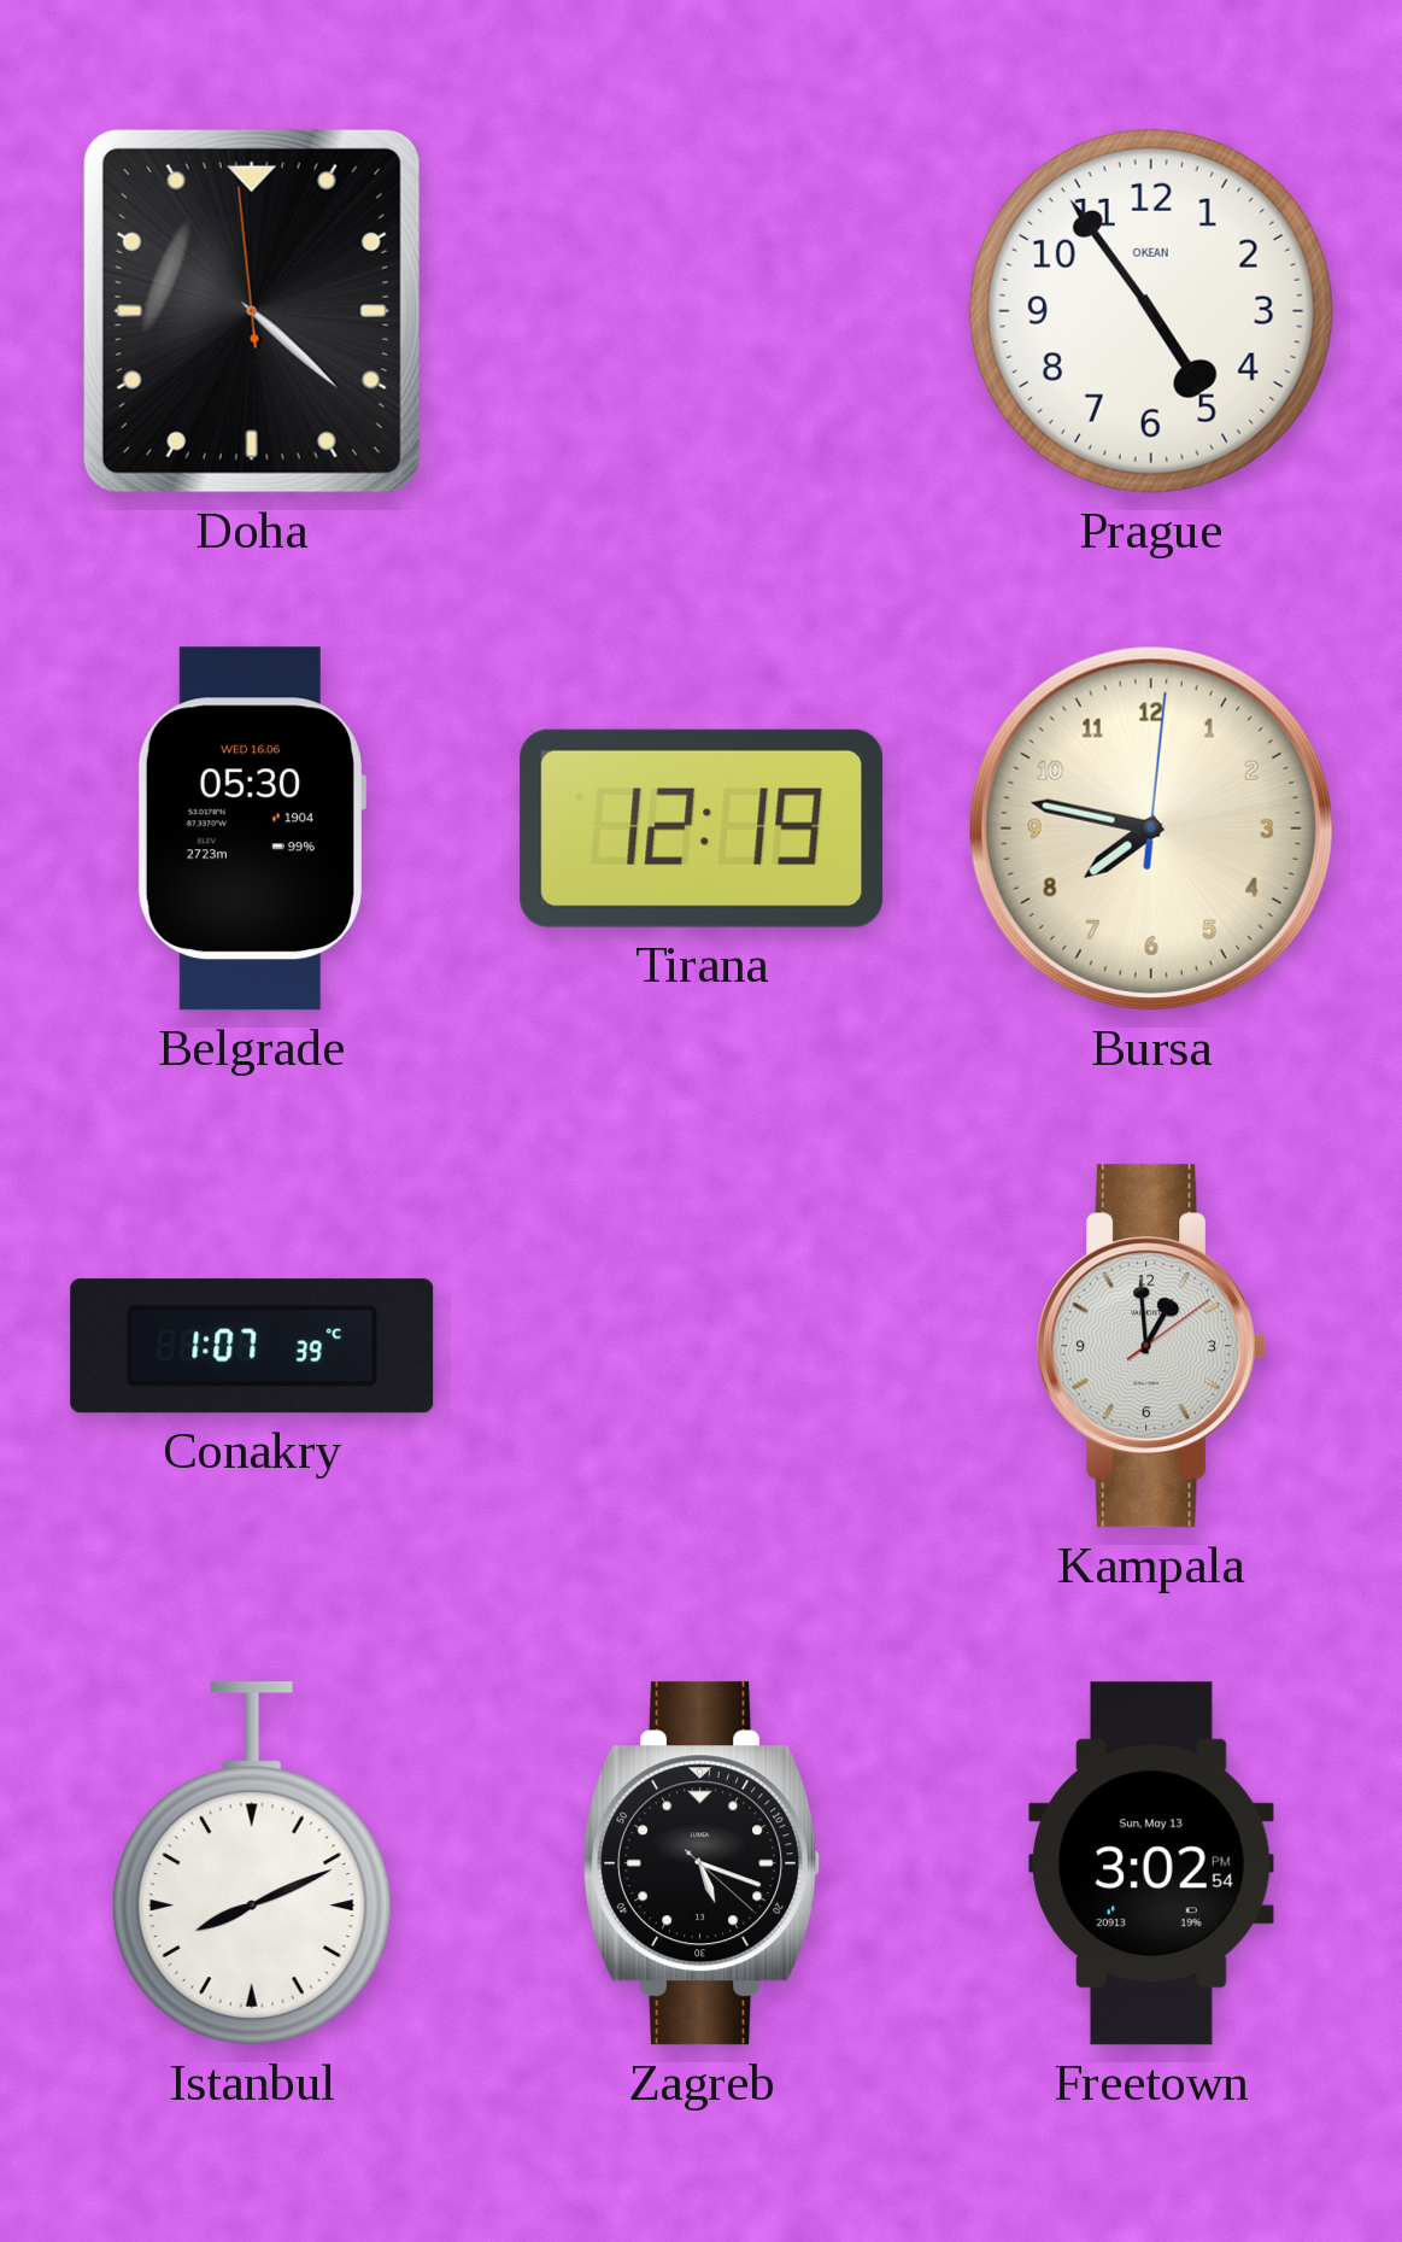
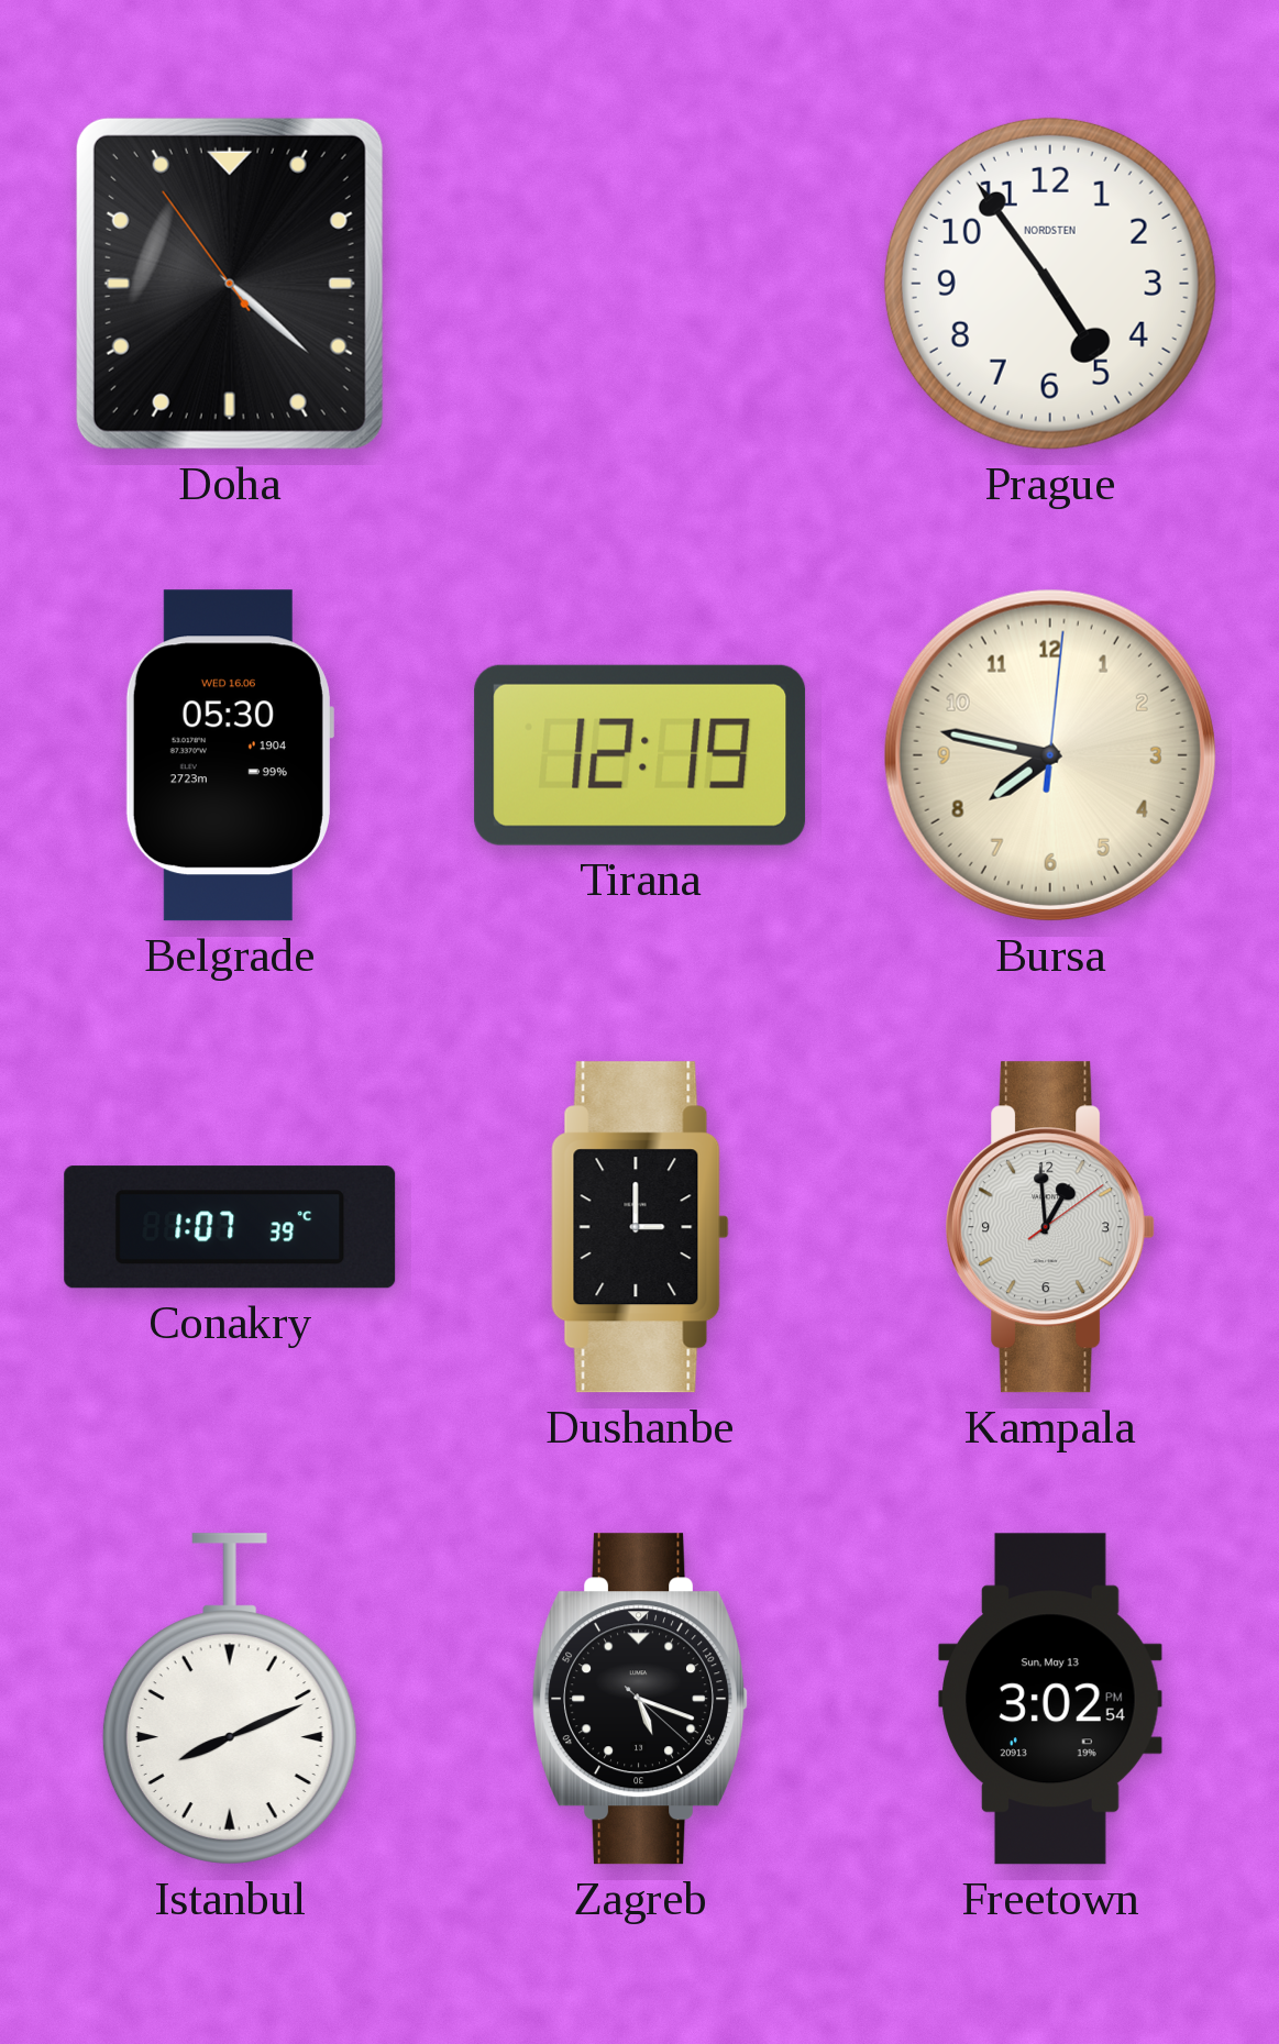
Doha: 4:21:59 -> 4:21:54 (230, 284)
Prague brand: OKEAN -> NORDSTEN (1050, 284)
Dushanbe: none -> 3:00 (640, 1227)
